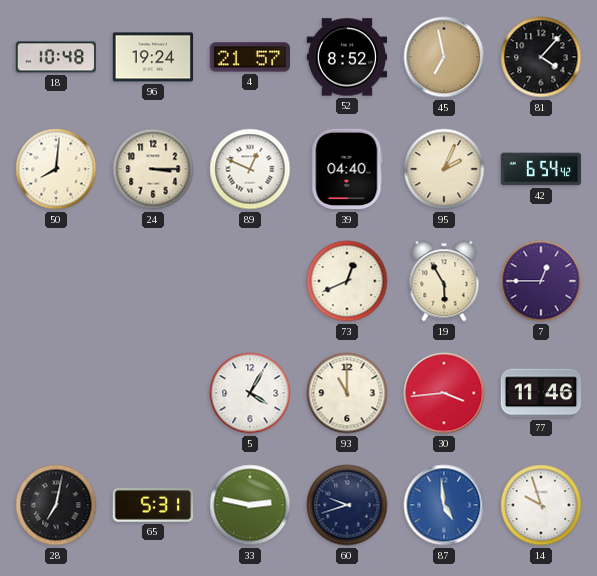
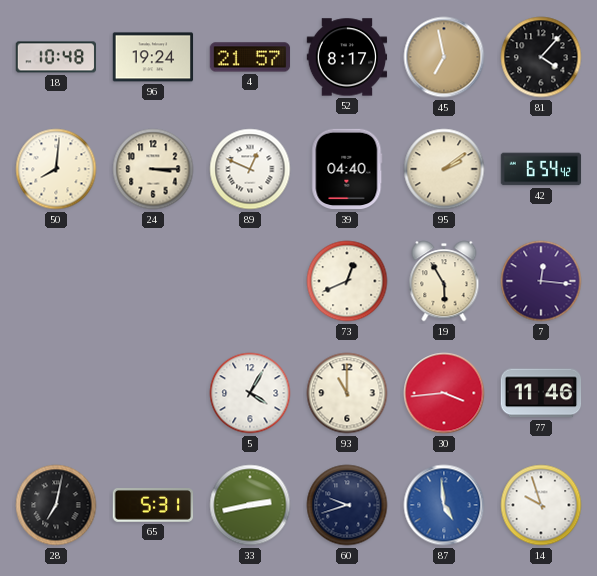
52: 8:52 -> 8:17 (347, 57)
95: 2:04 -> 2:09 (444, 169)
7: 12:45 -> 12:16 (541, 281)
33: 2:47 -> 2:43 (250, 505)
